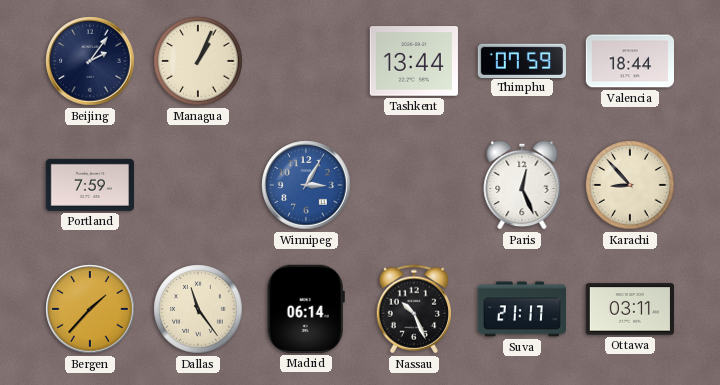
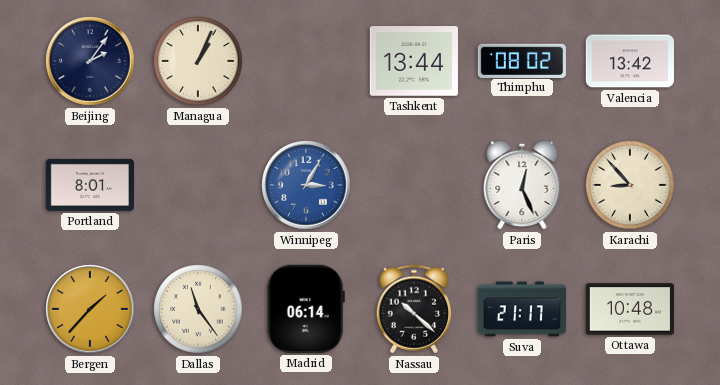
Thimphu: 07:59 -> 08:02 (521, 60)
Valencia: 18:44 -> 13:42 (629, 61)
Portland: 7:59 -> 8:01 (89, 185)
Nassau: 10:26 -> 10:22 (413, 309)
Ottawa: 03:11 -> 10:48 (629, 309)
